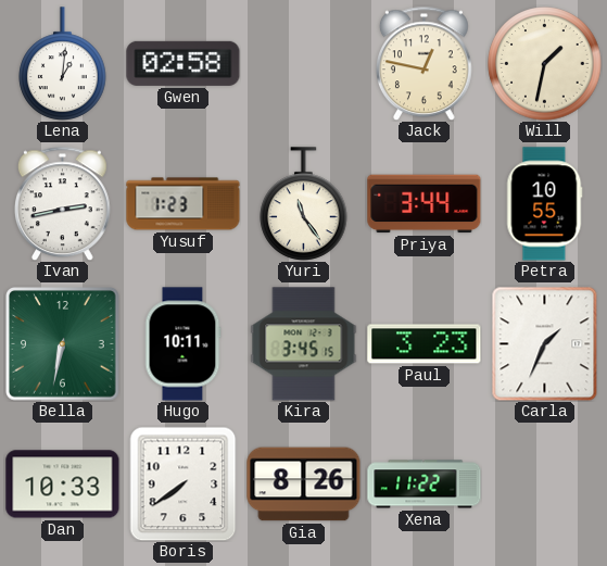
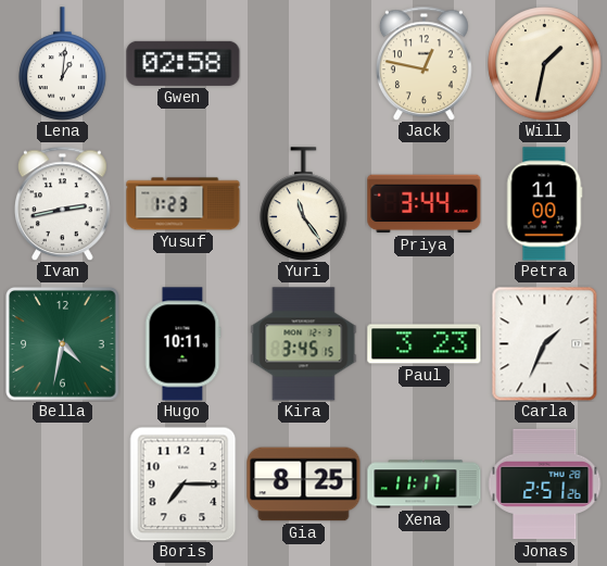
Petra: 10:55 -> 11:00 (544, 204)
Bella: 6:32 -> 4:32 (63, 344)
Dan: 10:33 -> none (63, 485)
Boris: 7:39 -> 7:15 (184, 483)
Gia: 8:26 -> 8:25 (304, 485)
Xena: 11:22 -> 11:17 (425, 485)
Jonas: none -> 2:51 (545, 485)
